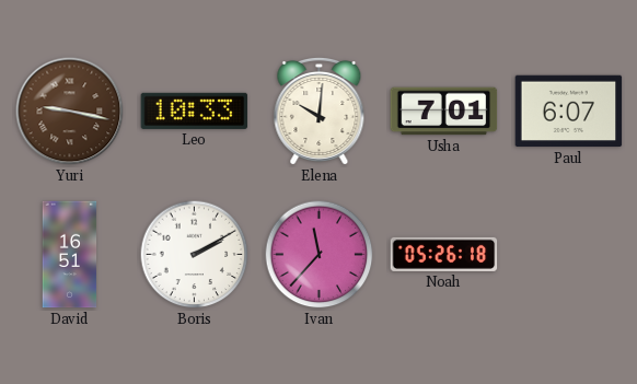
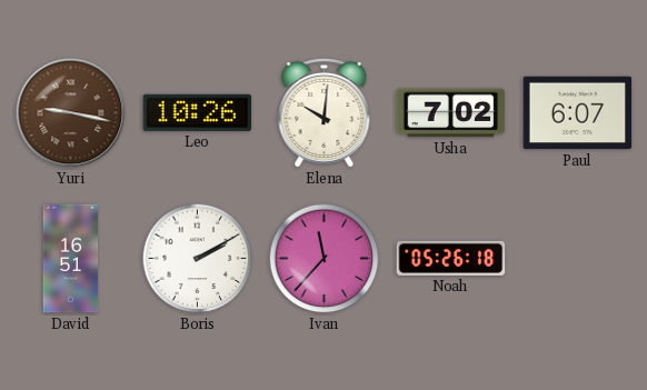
Leo: 10:33 -> 10:26 (198, 112)
Usha: 7:01 -> 7:02 (451, 113)
